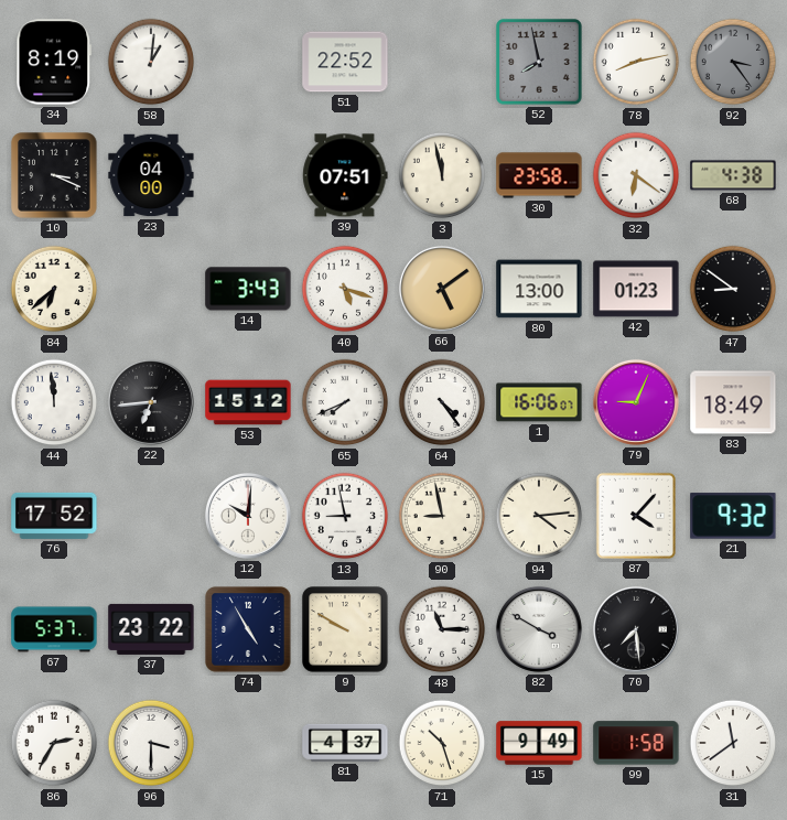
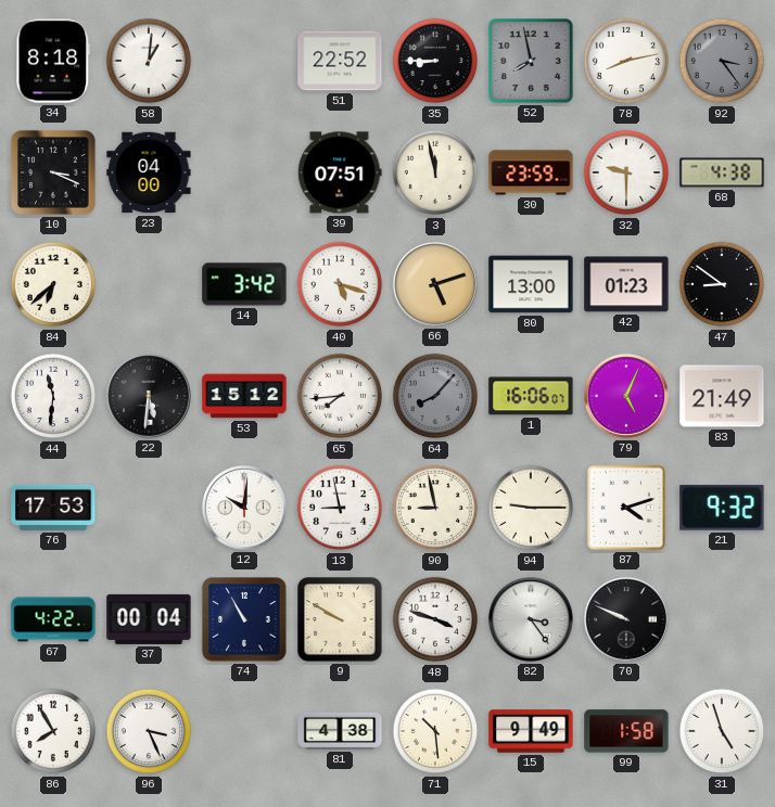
34: 8:19 -> 8:18 (53, 61)
35: none -> 8:45 (435, 61)
30: 23:58 -> 23:59 (531, 172)
32: 6:21 -> 9:30 (626, 172)
14: 3:43 -> 3:42 (244, 284)
66: 5:09 -> 5:12 (435, 284)
44: 11:59 -> 11:31 (53, 396)
22: 6:44 -> 5:31 (149, 396)
65: 7:41 -> 7:44 (340, 396)
64: 4:24 -> 8:07 (435, 396)
64 dial: white -> grey (435, 396)
79: 9:04 -> 5:04 (626, 396)
83: 18:49 -> 21:49 (722, 396)
76: 17:52 -> 17:53 (53, 508)
94: 4:14 -> 9:15 (531, 508)
87: 4:07 -> 4:12 (626, 508)
67: 5:37 -> 4:22 (53, 619)
37: 23:22 -> 00:04 (149, 619)
74: 4:55 -> 10:55 (244, 619)
48: 11:15 -> 3:48 (435, 619)
82: 3:50 -> 3:24 (531, 619)
70: 7:29 -> 9:49 (626, 619)
86: 2:35 -> 7:55 (53, 731)
96: 3:30 -> 3:26 (149, 731)
81: 4:37 -> 4:38 (340, 731)
71: 10:27 -> 10:29 (435, 731)
31: 11:39 -> 4:57 (722, 731)
